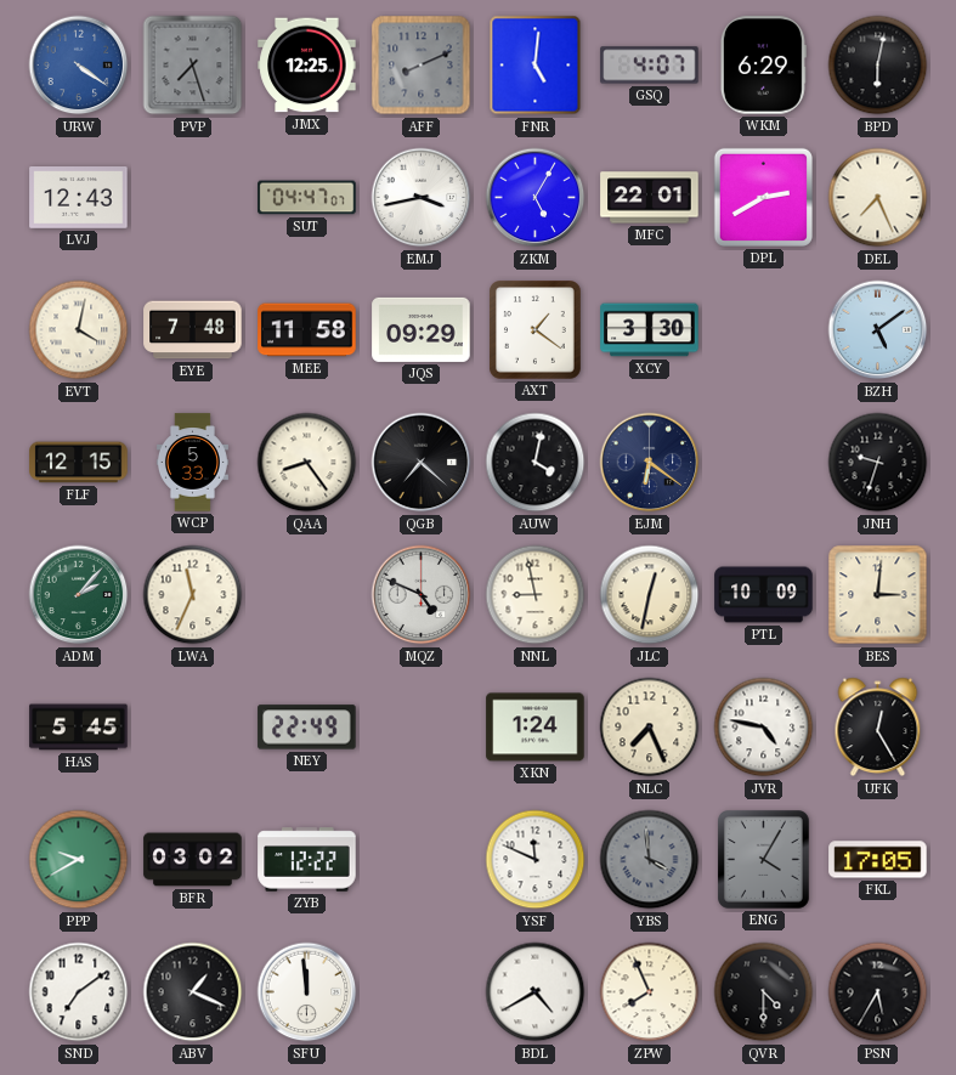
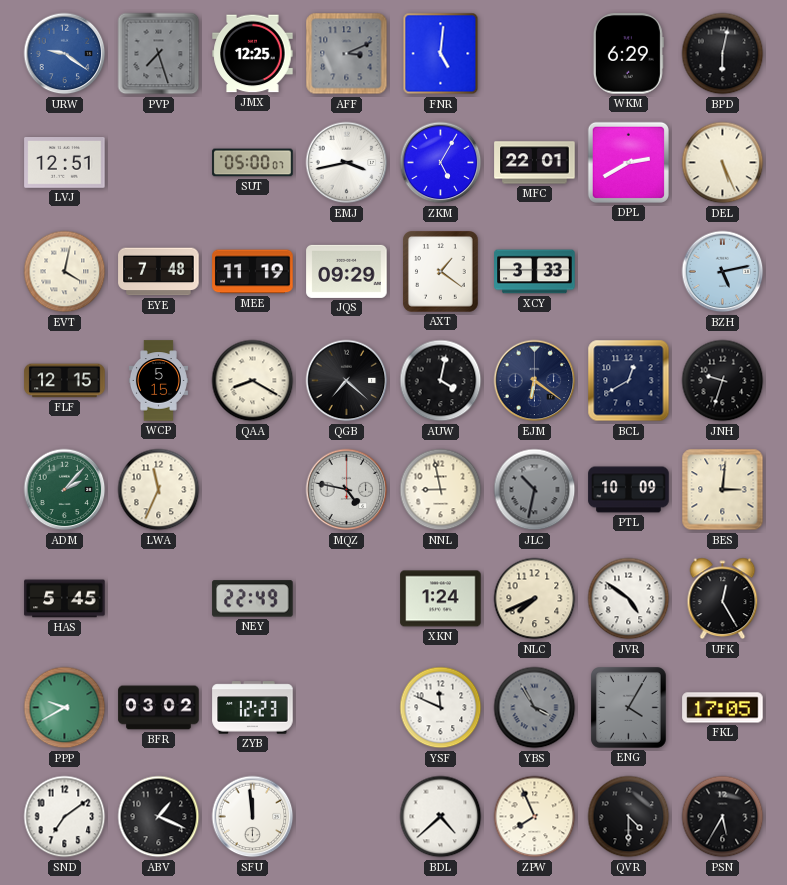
URW: 4:21 -> 9:21 (65, 54)
AFF: 8:11 -> 3:11 (347, 54)
GSQ: 4:07 -> none (650, 66)
LVJ: 12:43 -> 12:51 (65, 163)
SUT: 04:47 -> 05:00 (253, 163)
DEL: 7:26 -> 5:26 (723, 163)
MEE: 11:58 -> 11:19 (253, 272)
XCY: 3:30 -> 3:33 (535, 272)
BZH: 5:09 -> 5:13 (723, 272)
WCP: 5:33 -> 5:15 (158, 381)
QAA: 8:24 -> 8:20 (253, 381)
BCL: none -> 12:40 (629, 381)
MQZ: 4:49 -> 4:47 (347, 490)
JLC: 12:32 -> 10:32 (535, 490)
JLC dial: cream -> grey (535, 490)
NLC: 7:26 -> 7:41 (535, 599)
JVR: 4:47 -> 4:51 (629, 599)
ZYB: 12:22 -> 12:23 (253, 708)
YBS: 3:59 -> 3:55 (535, 708)
BDL: 4:40 -> 4:38 (441, 817)
